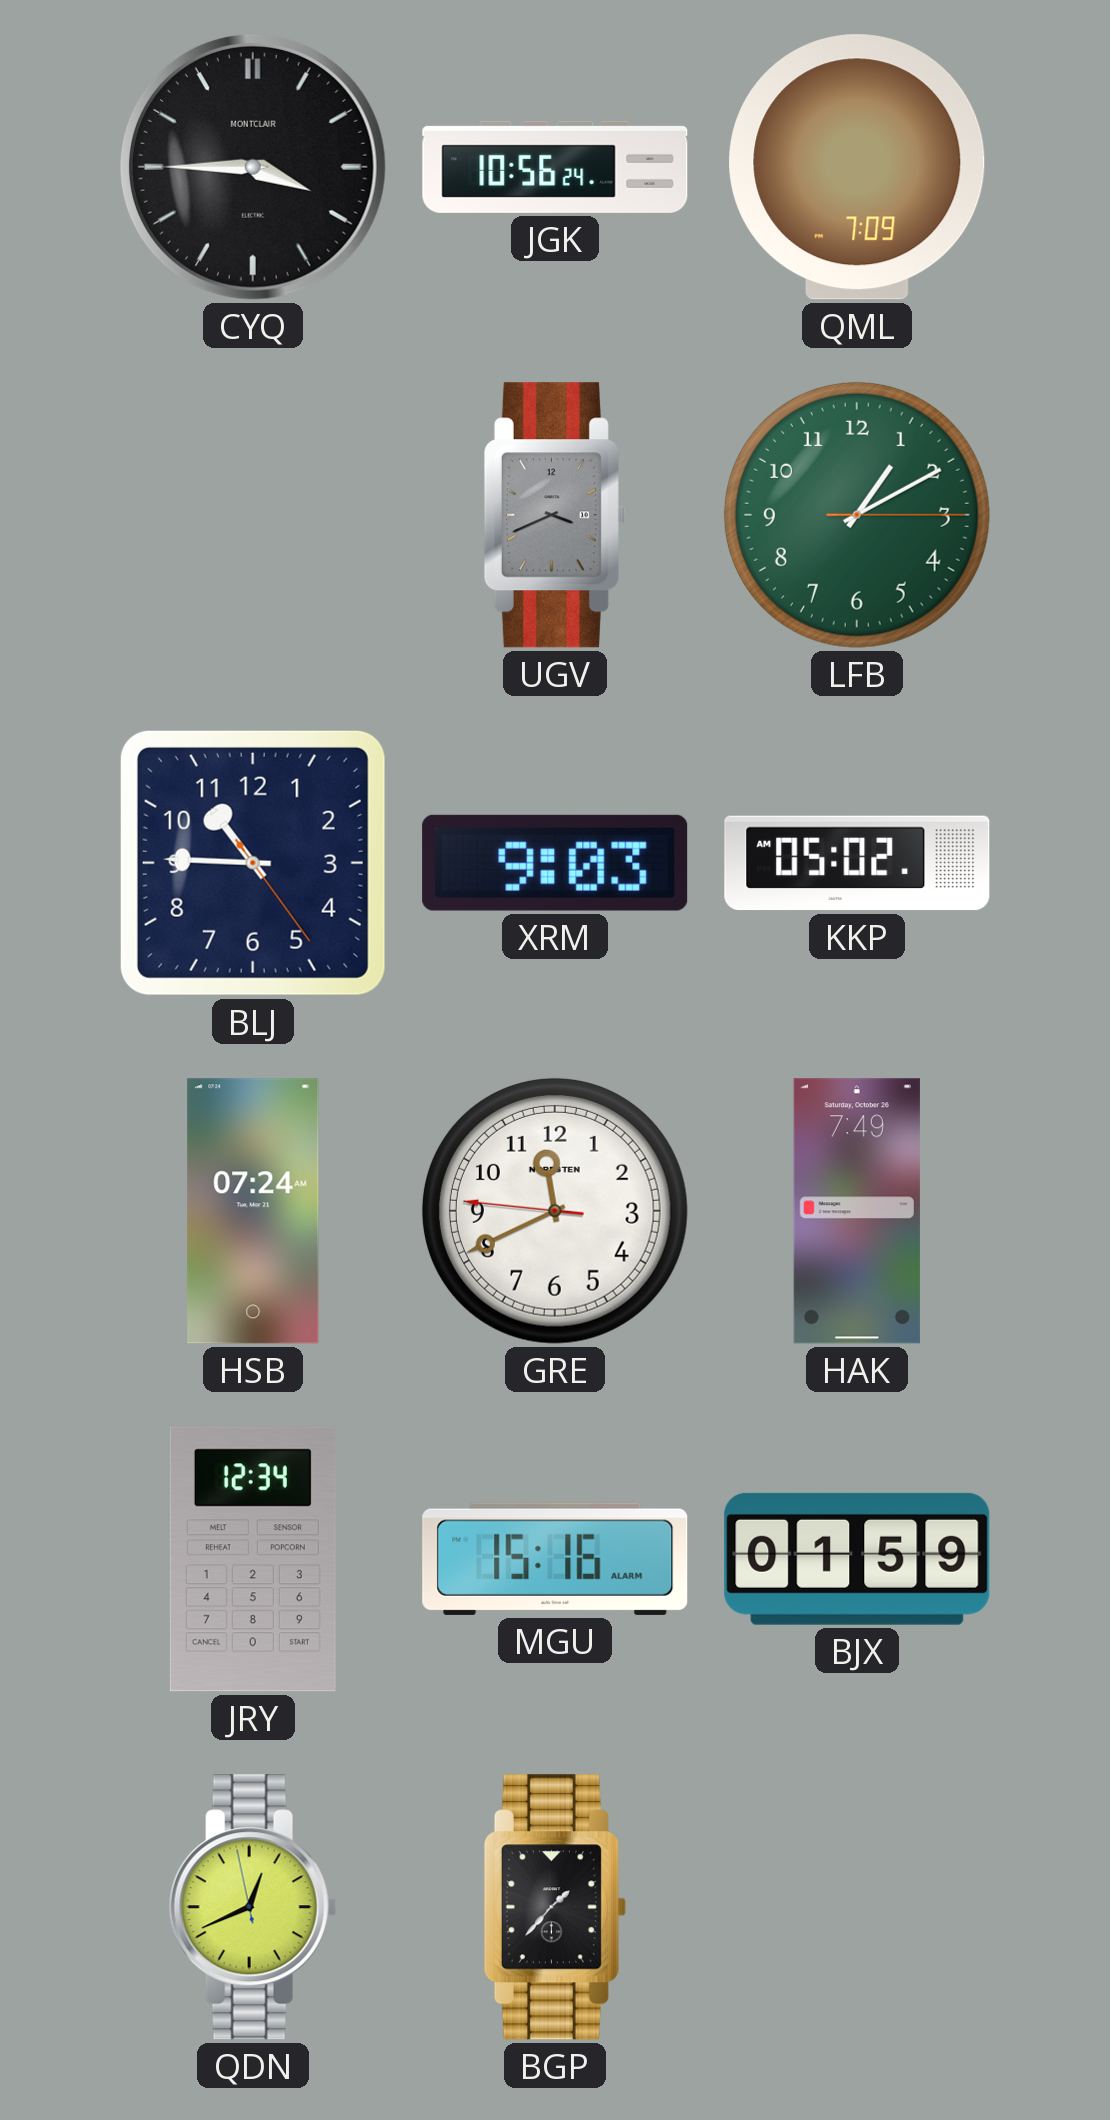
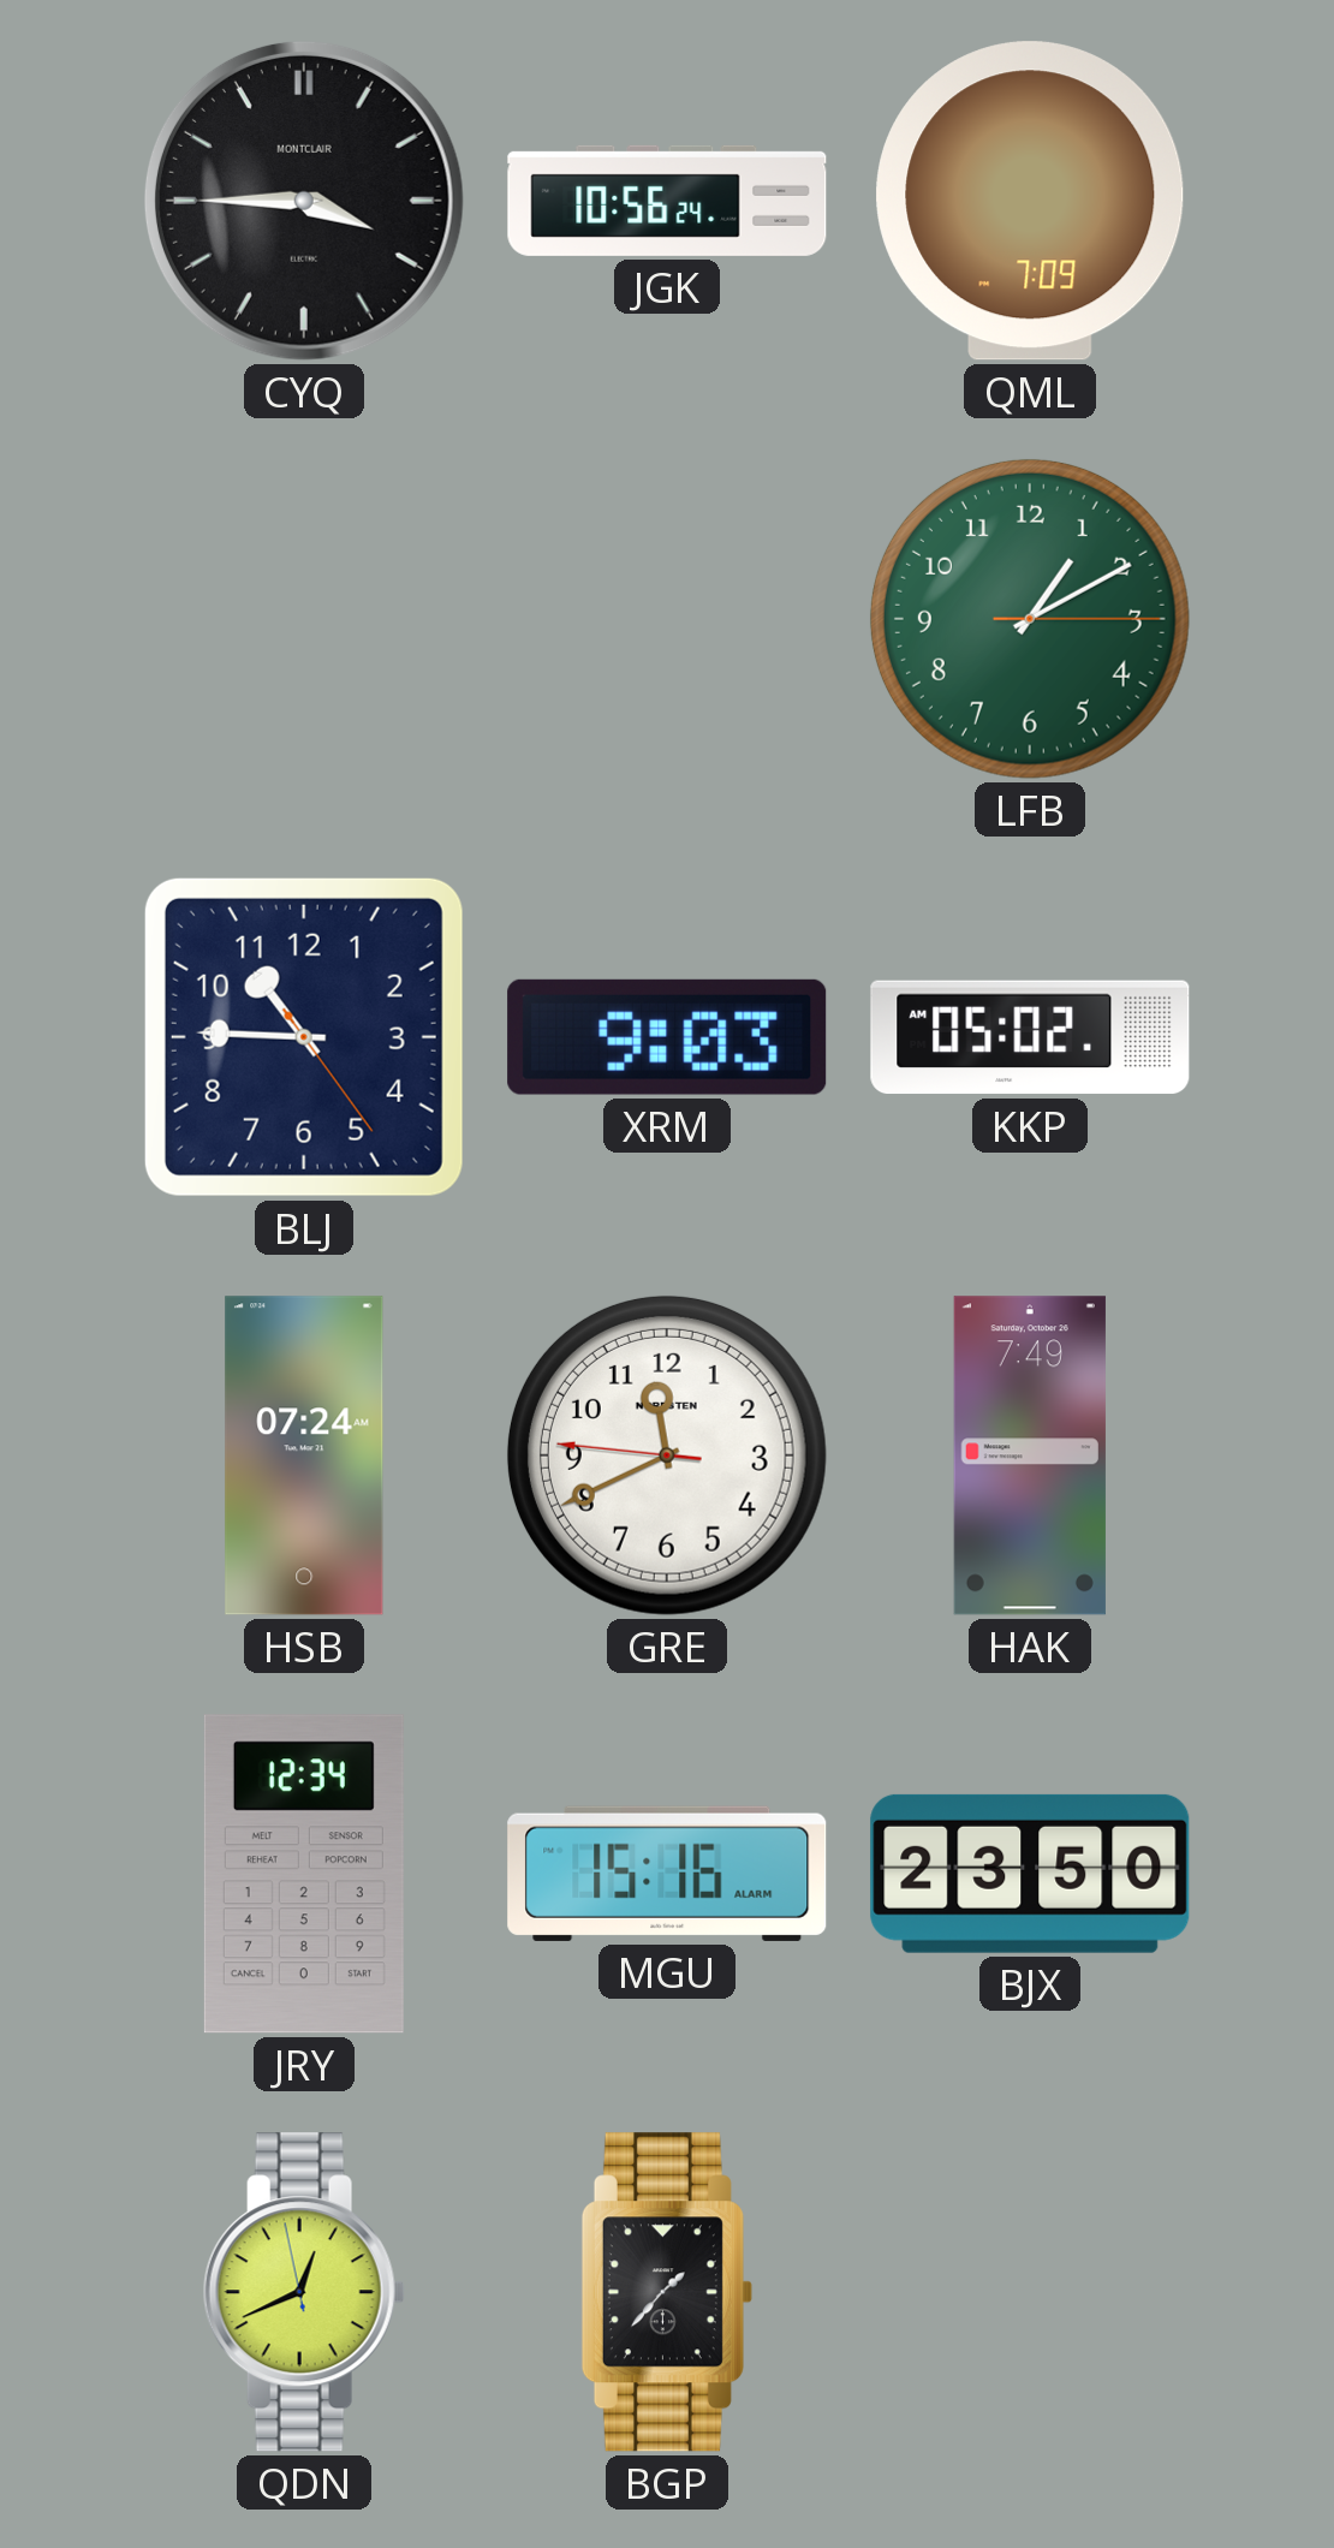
UGV: 3:41 -> none (555, 515)
BJX: 01:59 -> 23:50 (1030, 1874)
